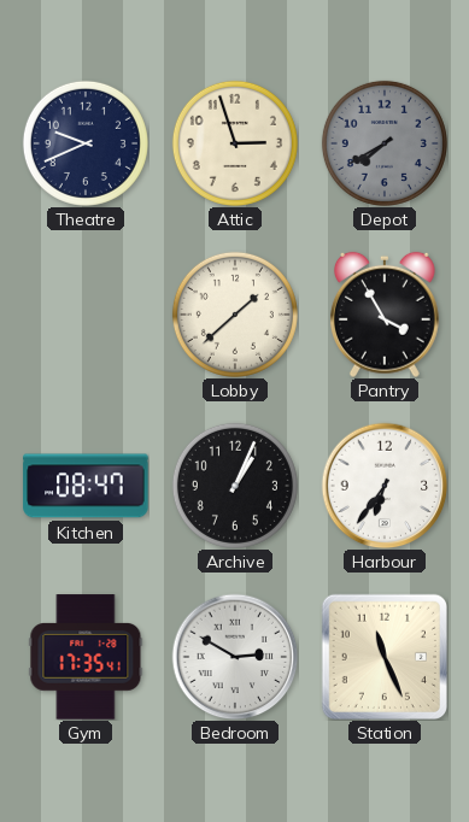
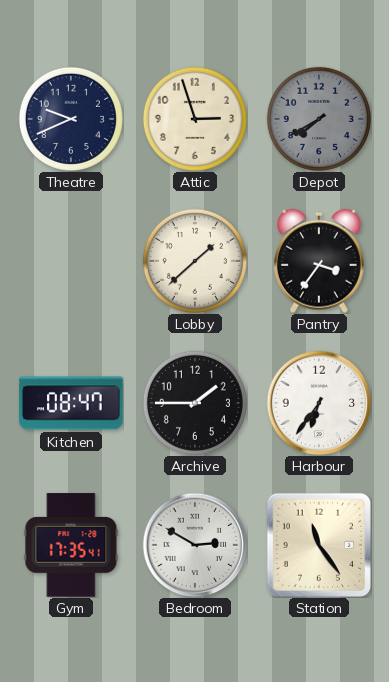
Pantry: 3:55 -> 3:36 (319, 261)
Archive: 1:04 -> 1:45 (195, 403)
Station: 11:26 -> 11:24 (318, 544)
